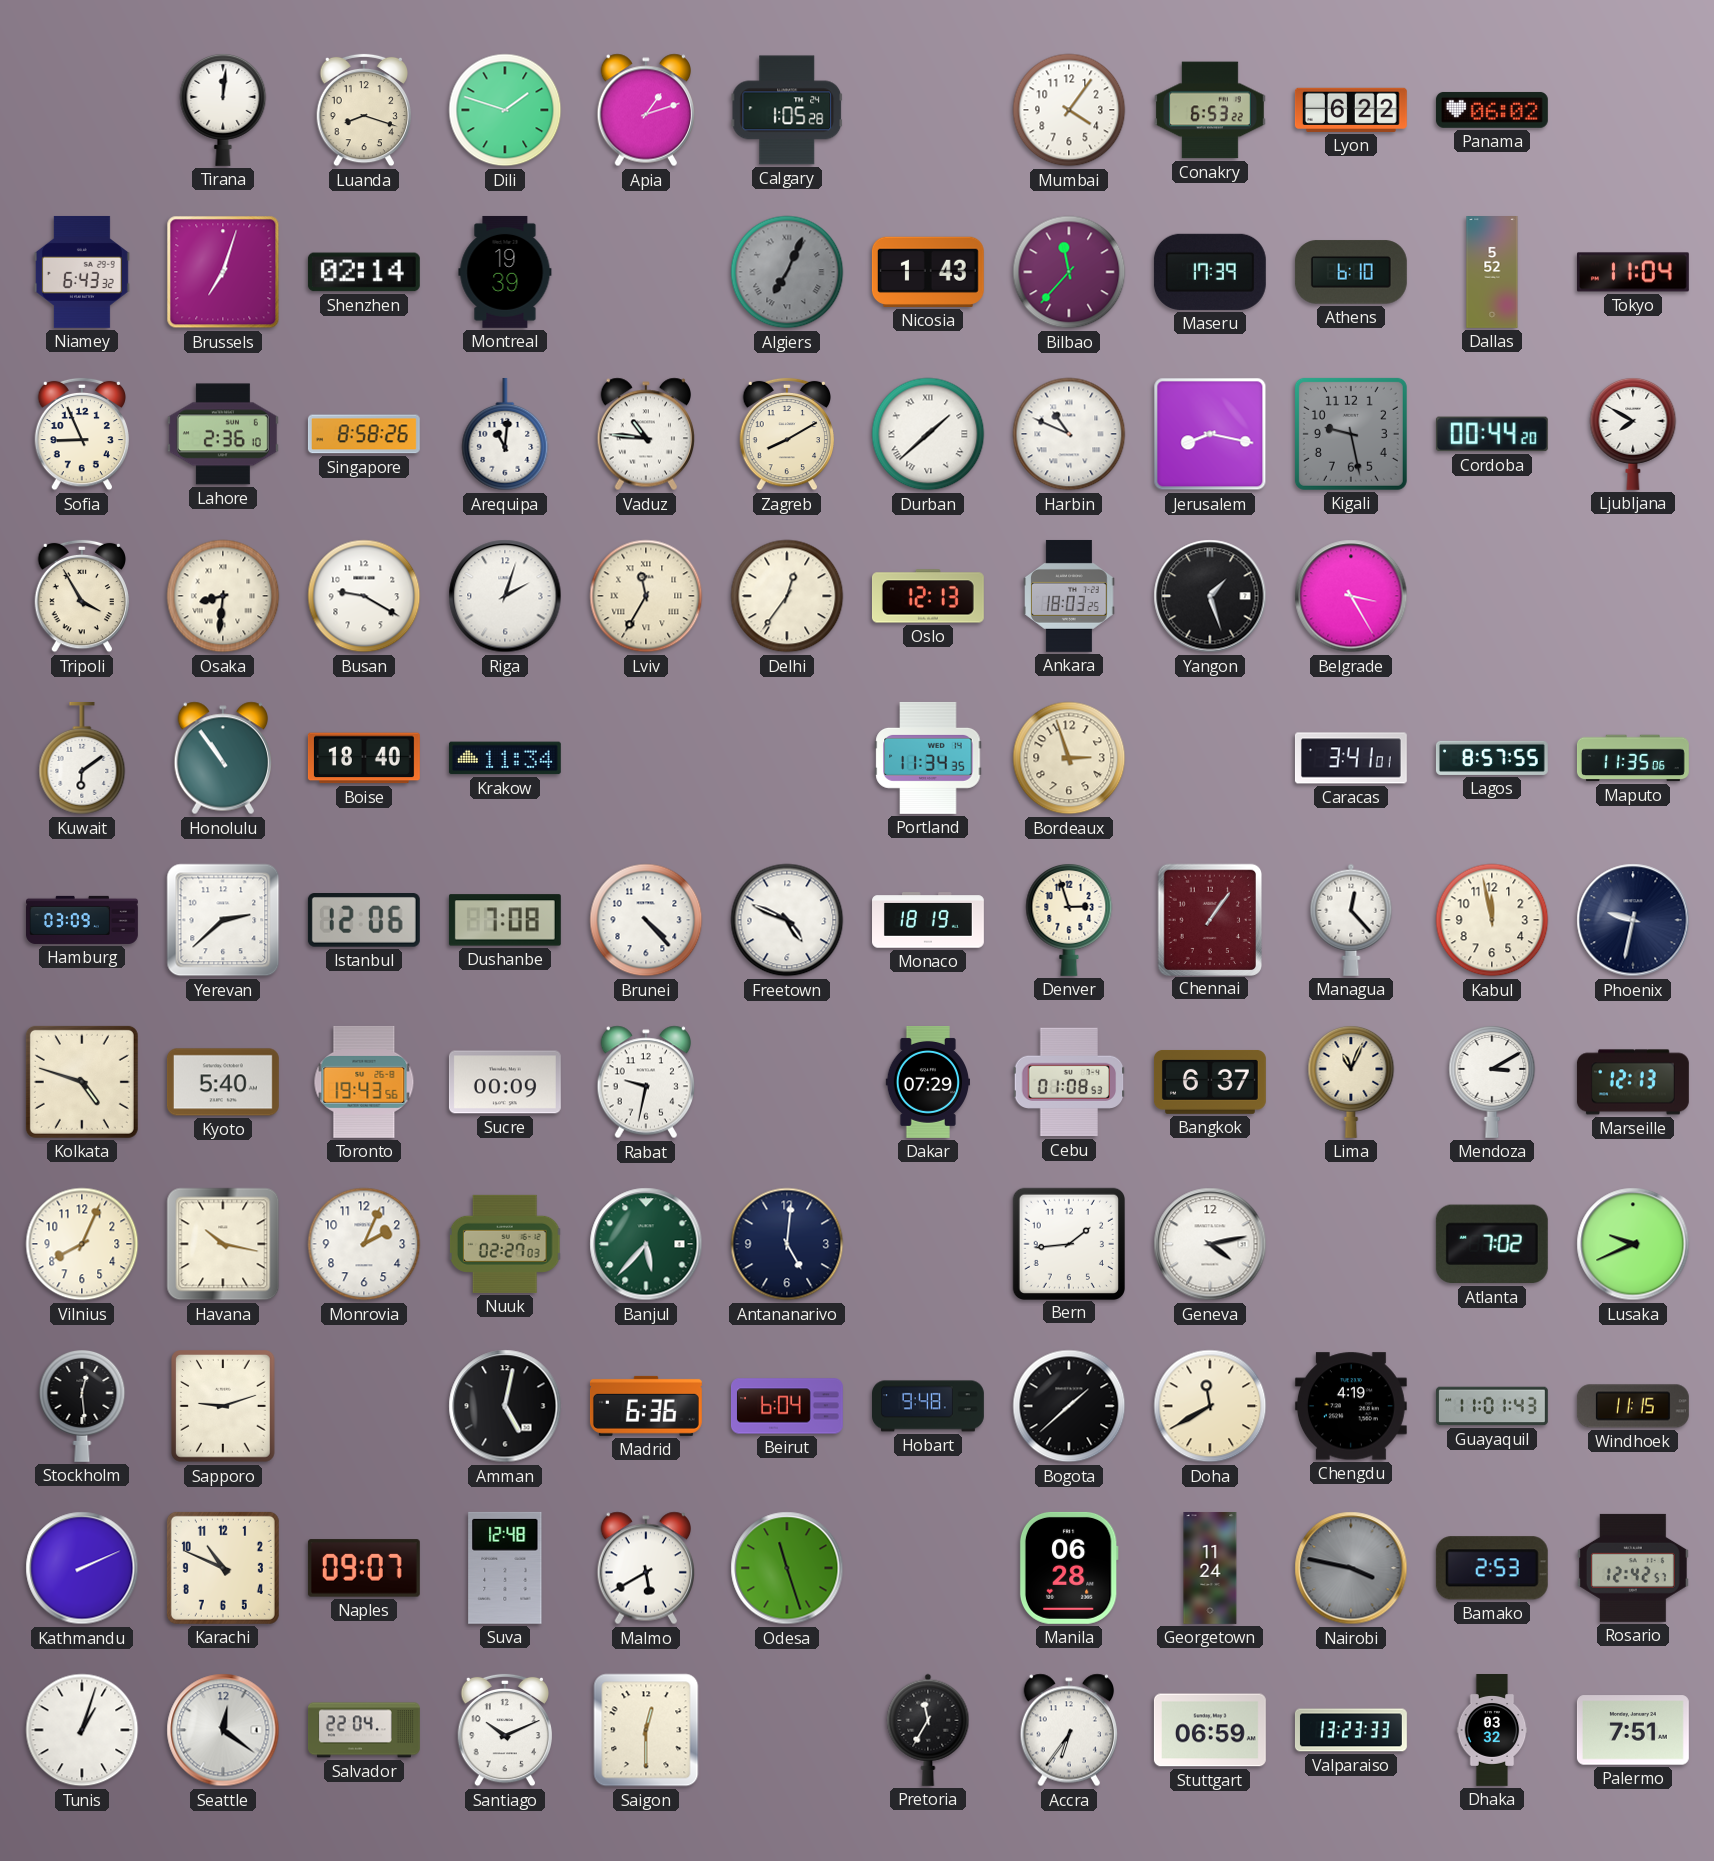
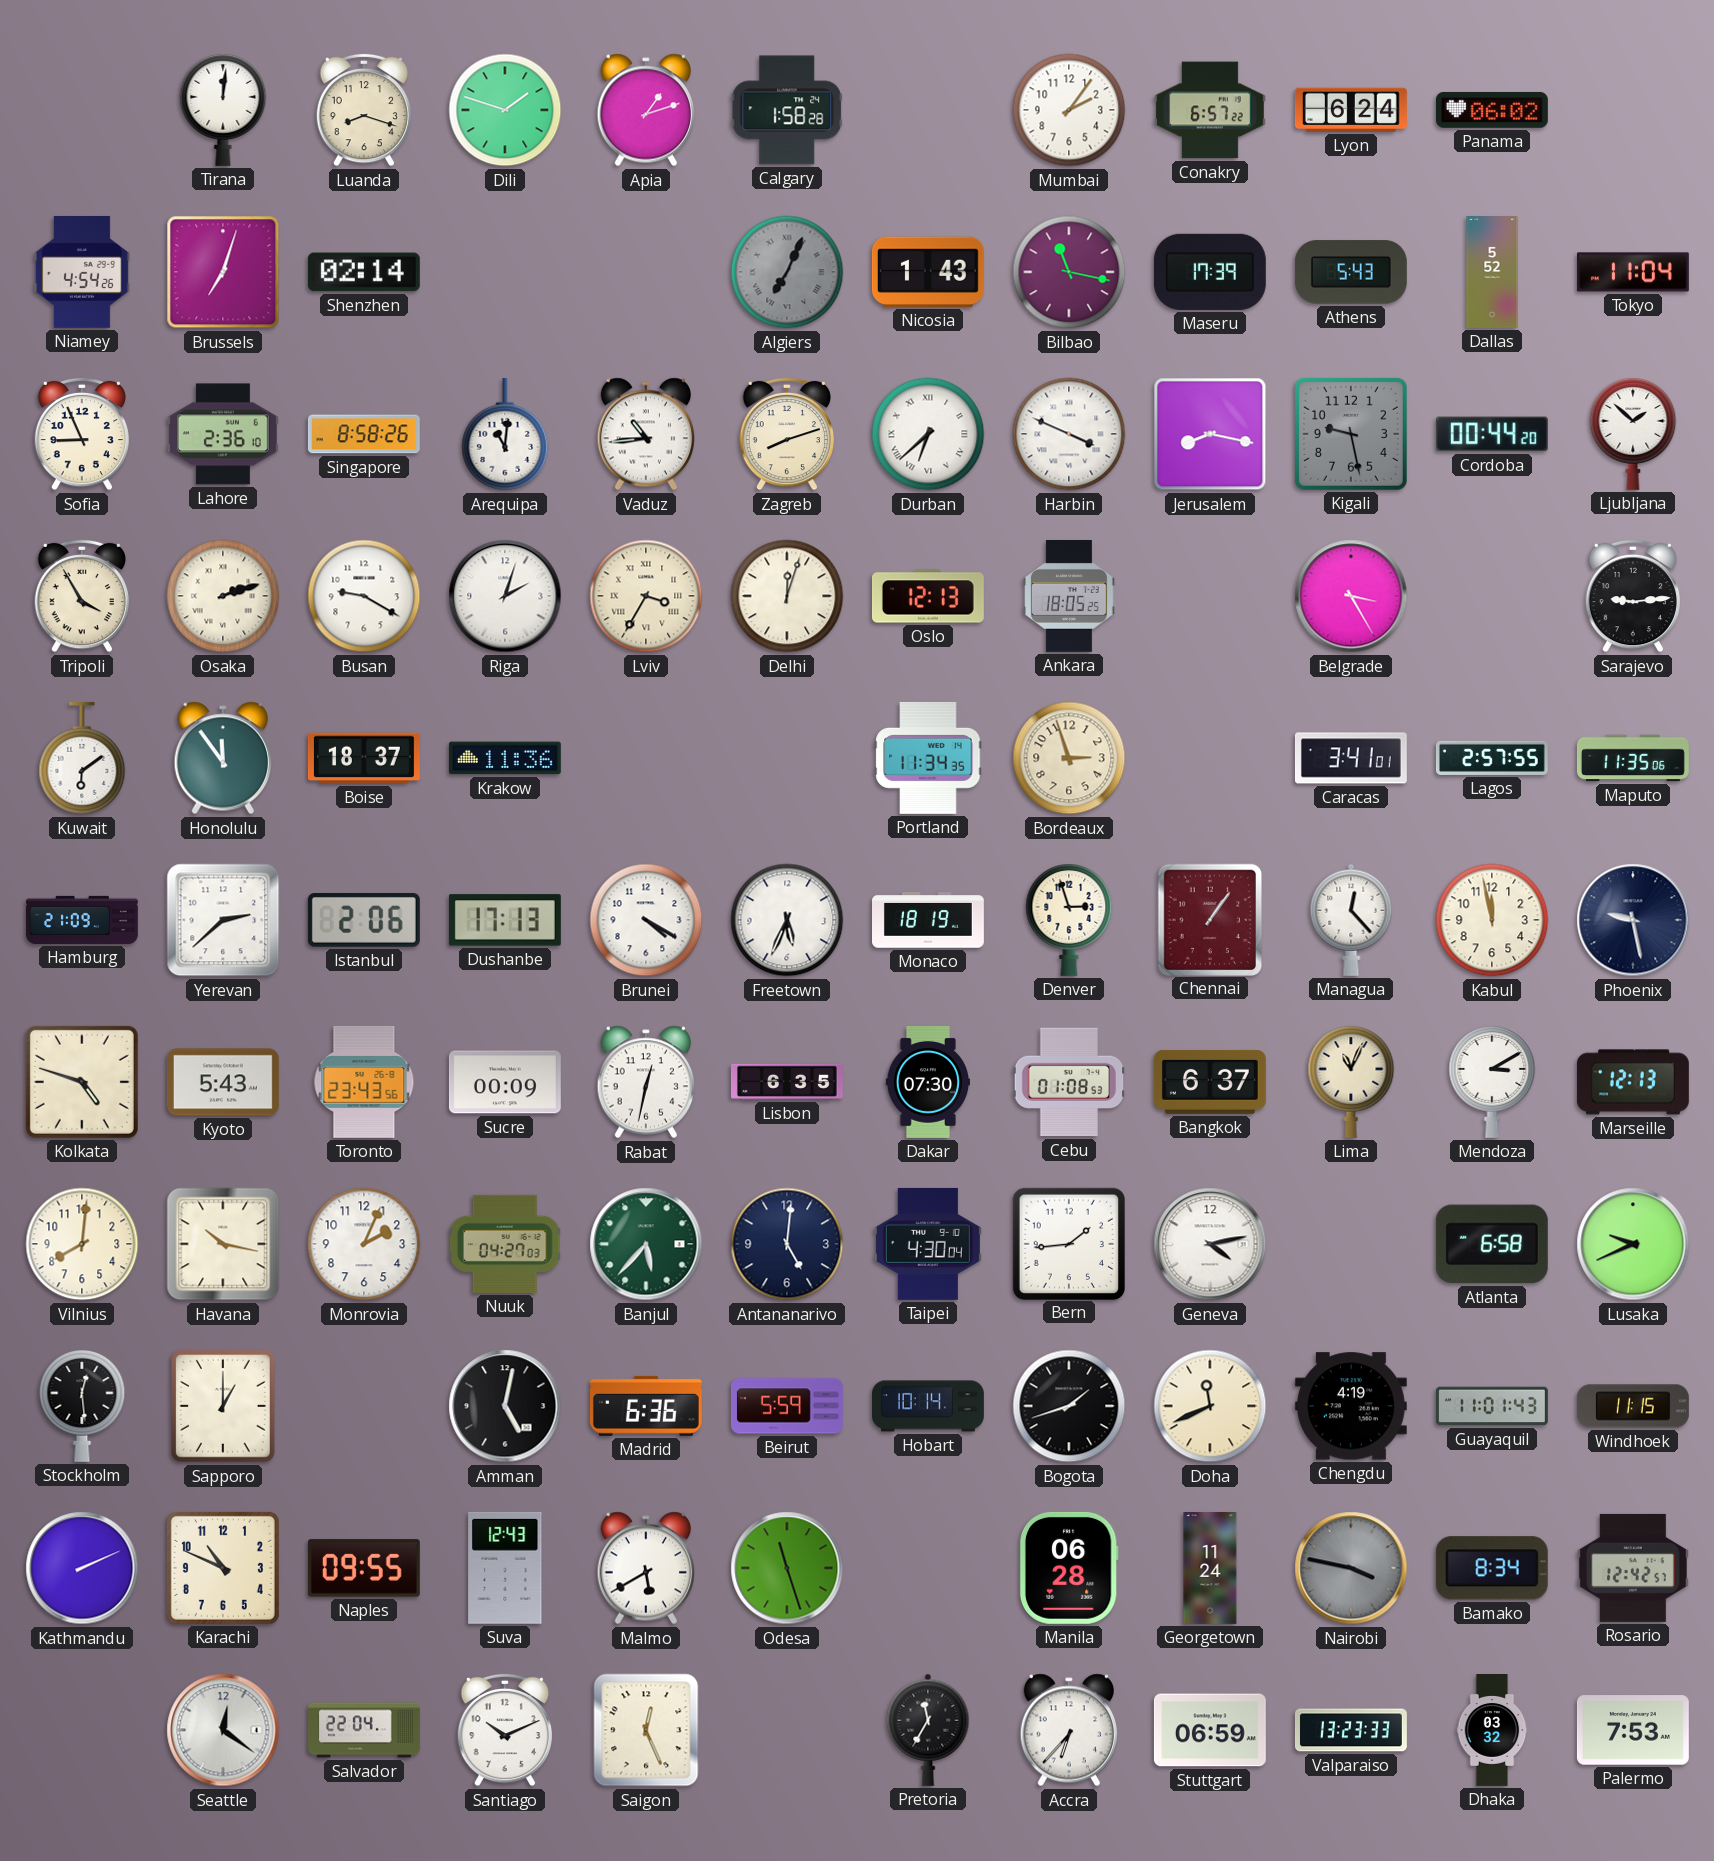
Calgary: 1:05 -> 1:58 (787, 110)
Mumbai: 4:06 -> 2:06 (1069, 110)
Conakry: 6:53 -> 6:57 (1210, 110)
Lyon: 6:22 -> 6:24 (1351, 110)
Niamey: 6:43 -> 4:54 (82, 272)
Montreal: 19:39 -> none (505, 272)
Bilbao: 11:37 -> 11:17 (1069, 272)
Athens: 6:10 -> 5:43 (1351, 272)
Vaduz: 10:46 -> 10:44 (646, 434)
Zagreb: 8:10 -> 8:12 (787, 434)
Durban: 1:38 -> 6:38 (928, 434)
Harbin: 10:49 -> 3:49 (1069, 434)
Ljubljana: 7:50 -> 1:52 (1633, 434)
Osaka: 8:31 -> 2:12 (223, 596)
Lviv: 11:35 -> 3:35 (646, 596)
Delhi: 12:36 -> 12:03 (787, 596)
Ankara: 18:03 -> 18:05 (1070, 596)
Yangon: 1:27 -> none (1210, 596)
Sarajevo: none -> 9:14 (1633, 596)
Honolulu: 10:54 -> 11:54 (223, 758)
Boise: 18:40 -> 18:37 (364, 758)
Krakow: 11:34 -> 11:36 (505, 758)
Lagos: 8:57 -> 2:57 (1492, 758)
Hamburg: 03:09 -> 21:09 (83, 920)
Istanbul: 12:06 -> 2:06 (364, 921)
Dushanbe: 7:08 -> 17:13 (505, 920)
Brunei: 4:23 -> 4:20 (646, 920)
Freetown: 4:49 -> 5:34 (787, 920)
Phoenix: 9:32 -> 9:28 (1633, 920)
Kyoto: 5:40 -> 5:43 (223, 1082)
Toronto: 19:43 -> 23:43 (364, 1082)
Rabat: 9:32 -> 12:32 (646, 1082)
Lisbon: none -> 6:35 (787, 1082)
Dakar: 07:29 -> 07:30 (927, 1083)
Vilnius: 8:04 -> 8:01 (82, 1244)
Nuuk: 02:27 -> 04:27 (505, 1244)
Taipei: none -> 4:30 (928, 1244)
Atlanta: 7:02 -> 6:58 (1492, 1244)
Sapporo: 9:12 -> 1:00 (224, 1407)
Beirut: 6:04 -> 5:59 (787, 1406)
Hobart: 9:48 -> 10:14 (929, 1406)
Bogota: 1:38 -> 1:42 (1069, 1406)
Doha: 11:40 -> 11:41 (1210, 1406)
Naples: 09:07 -> 09:55 (364, 1568)
Suva: 12:48 -> 12:43 (505, 1568)
Bamako: 2:53 -> 8:34 (1492, 1568)
Tunis: 1:03 -> none (82, 1730)
Saigon: 12:30 -> 12:26 (646, 1730)
Accra: 6:36 -> 6:37 (1069, 1730)
Palermo: 7:51 -> 7:53 (1633, 1730)
